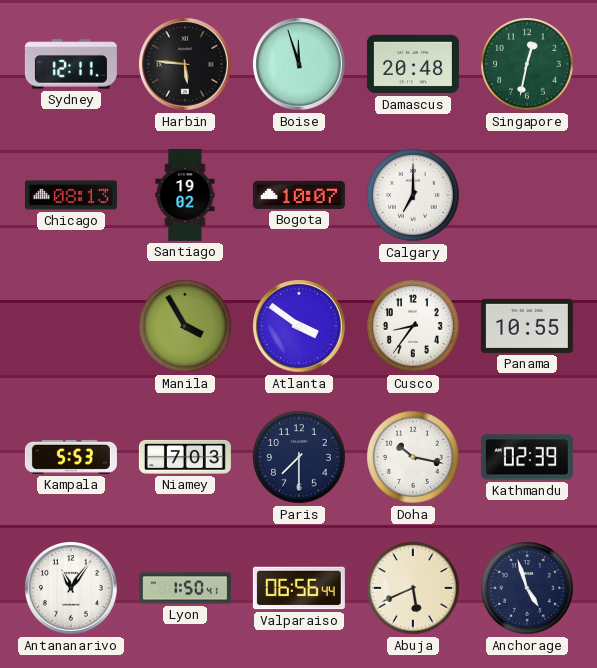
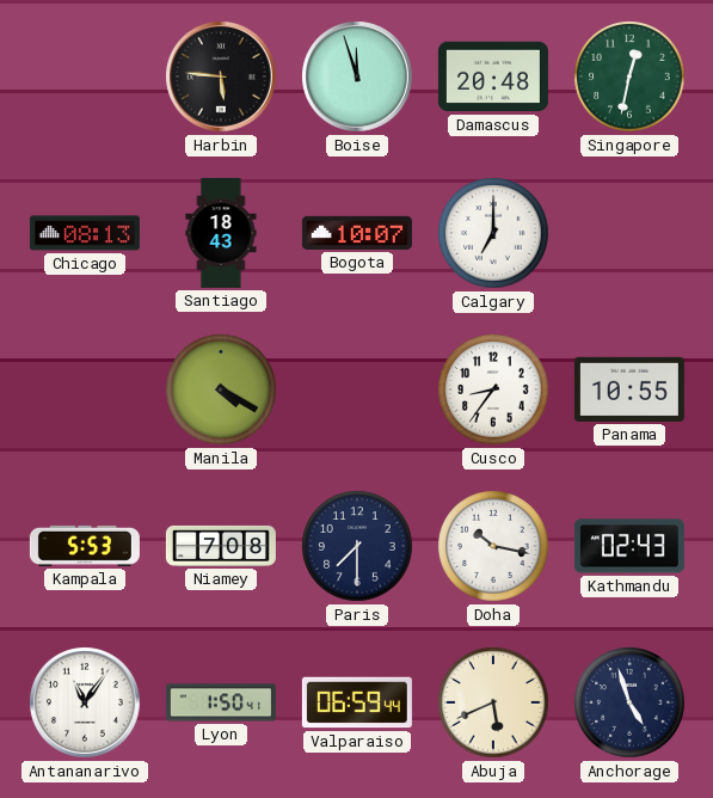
Sydney: 12:11 -> none (71, 64)
Santiago: 19:02 -> 18:43 (221, 233)
Manila: 3:55 -> 4:20 (221, 389)
Atlanta: 3:51 -> none (300, 327)
Niamey: 7:03 -> 7:08 (221, 546)
Kathmandu: 02:39 -> 02:43 (629, 546)
Valparaiso: 06:56 -> 06:59 (357, 702)
